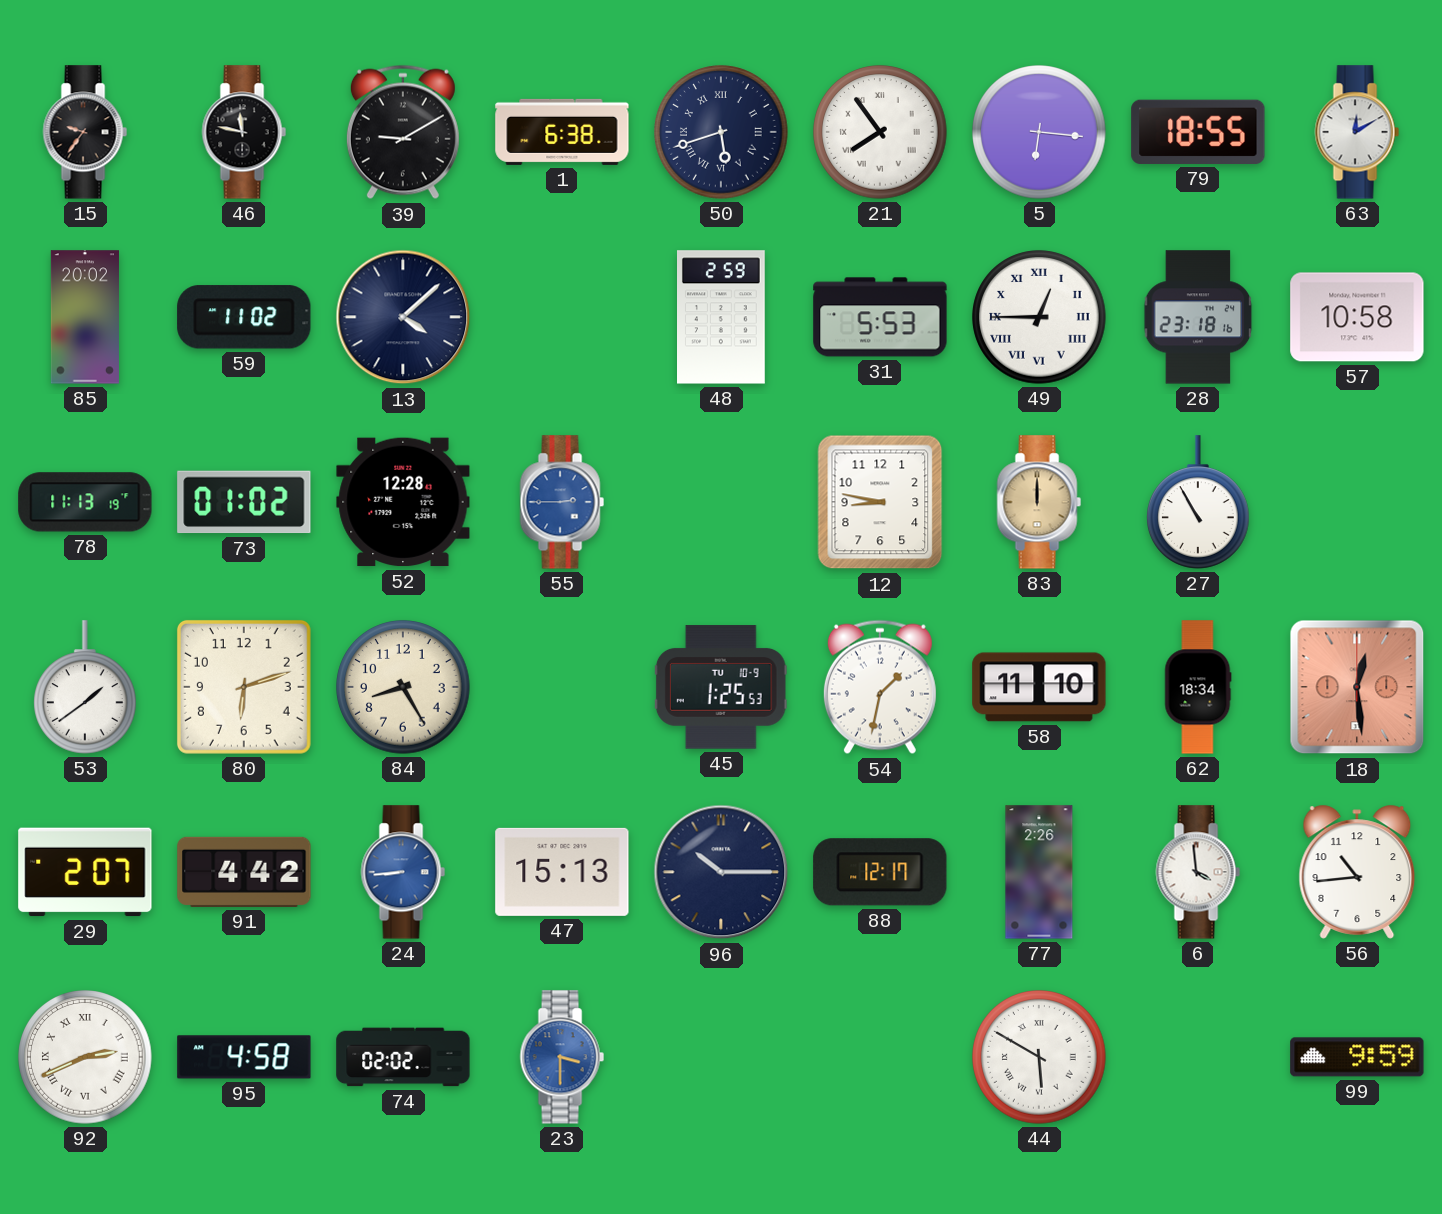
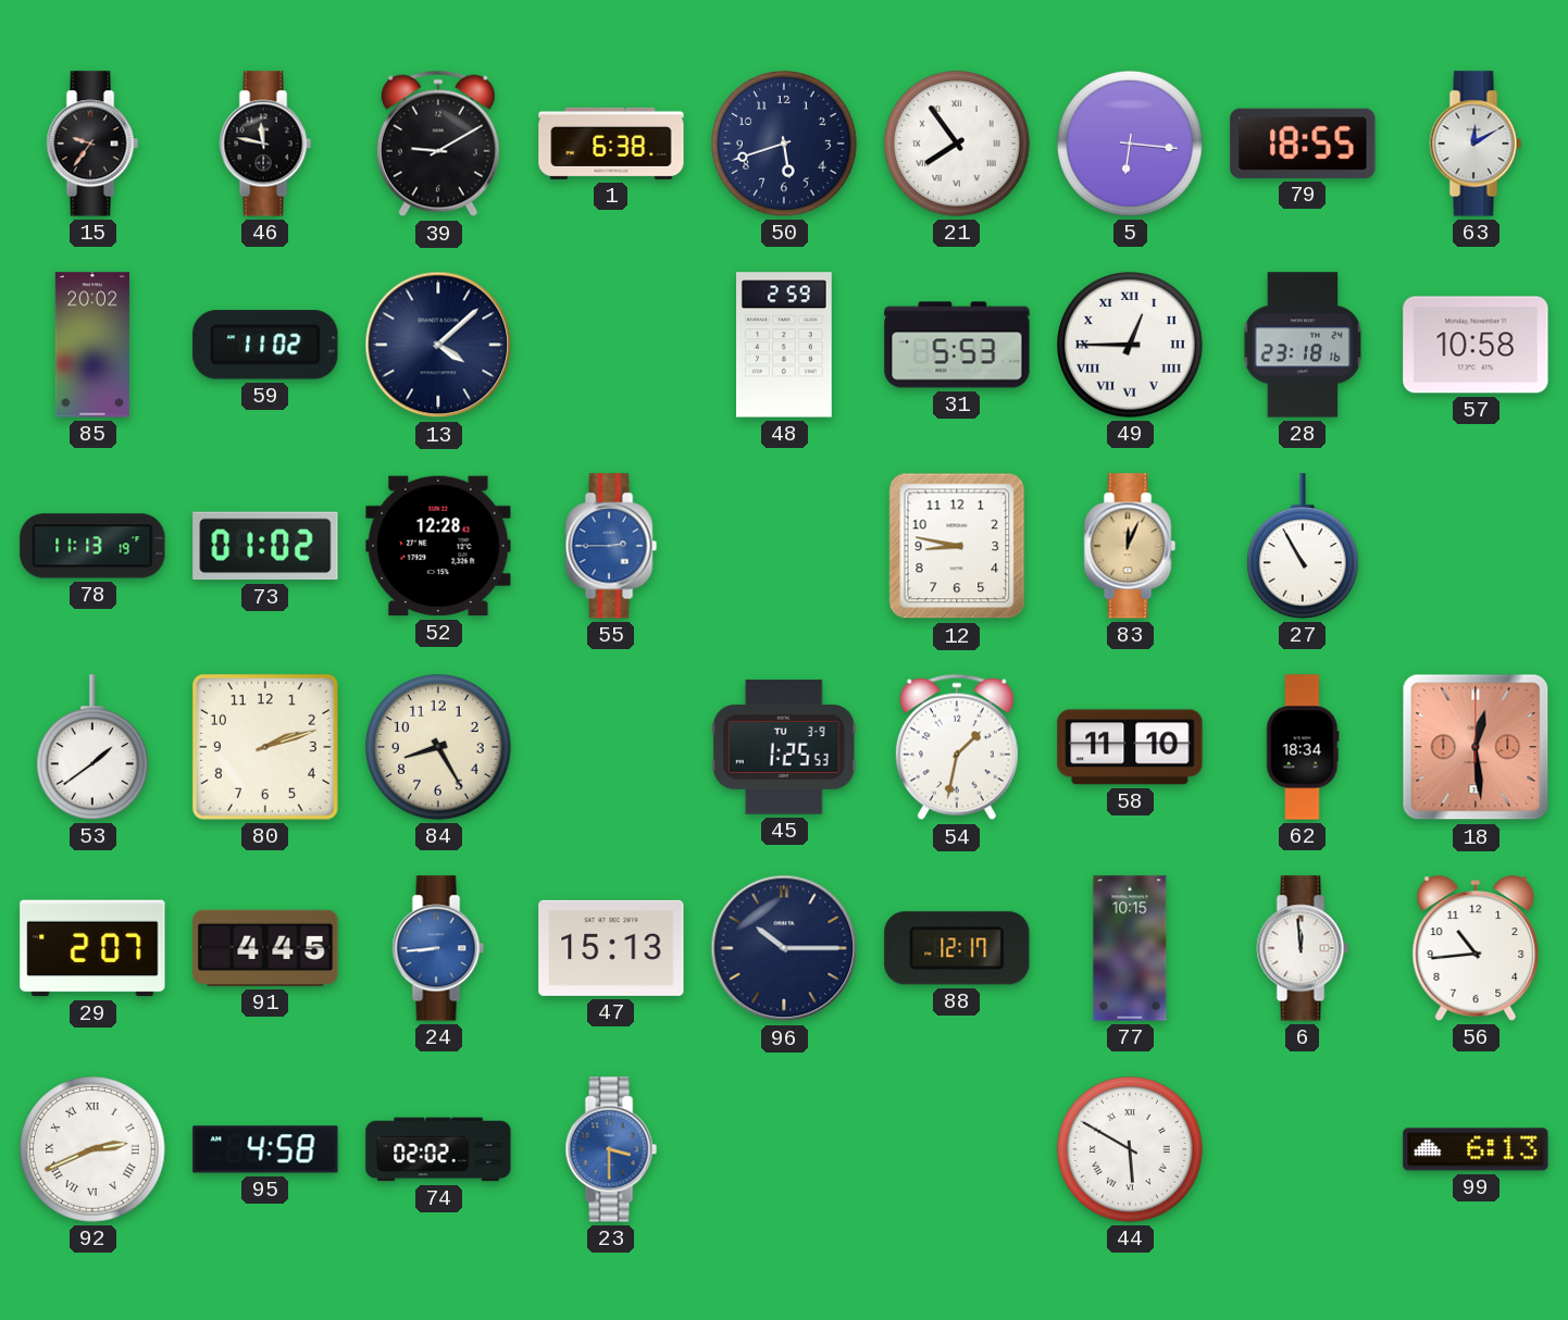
50 numerals: Roman -> Arabic (784, 144)
83: 12:00 -> 12:04 (1130, 546)
80: 6:12 -> 2:12 (265, 747)
45 date: TU 10-9 -> TU 3-9 (784, 747)
91: 4:42 -> 4:45 (265, 948)
77: 2:26 -> 10:15 (1130, 948)
6: 3:59 -> 11:59 (1303, 948)
99: 9:59 -> 6:13 (1476, 1149)
